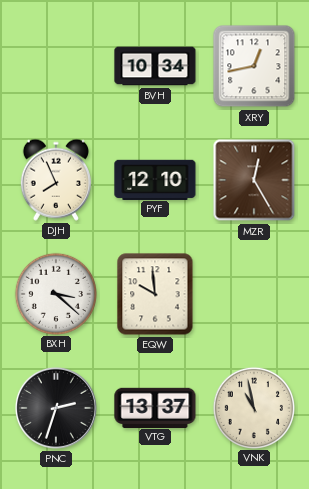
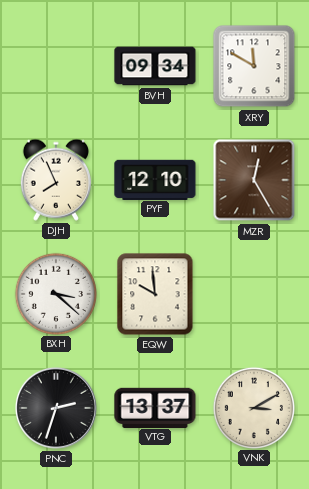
BVH: 10:34 -> 09:34 (155, 66)
XRY: 12:43 -> 11:50 (254, 66)
VNK: 10:58 -> 3:10 (253, 407)
